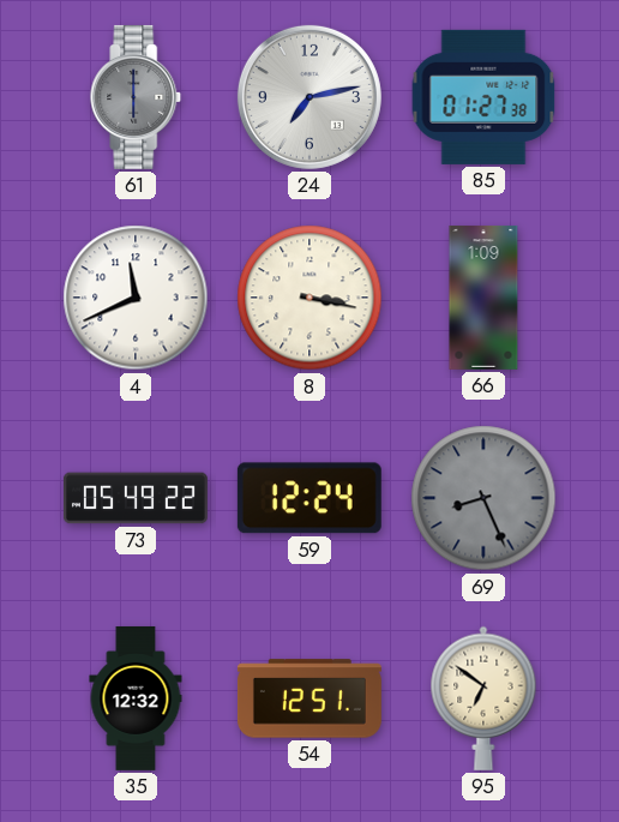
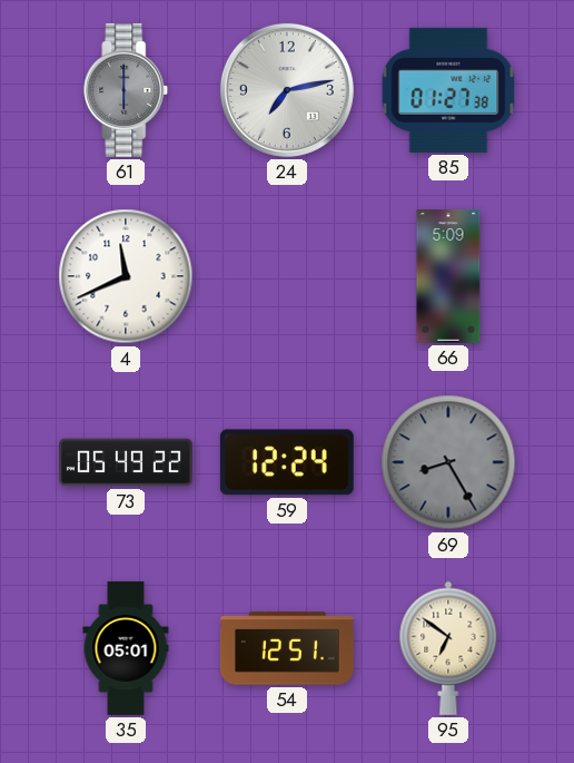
8: 3:17 -> none (309, 298)
66: 1:09 -> 5:09 (448, 276)
69: 8:26 -> 8:25 (448, 462)
35: 12:32 -> 05:01 (126, 648)
